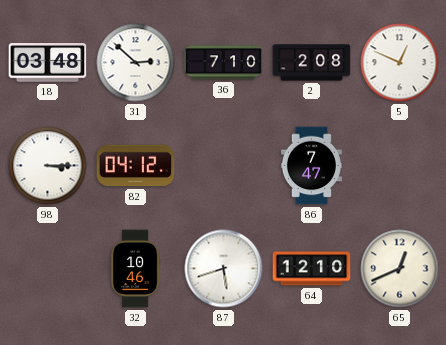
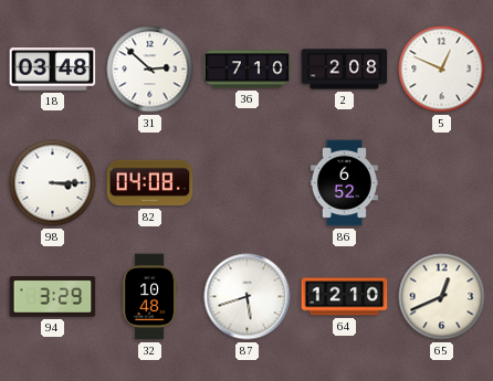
82: 04:12 -> 04:08 (150, 183)
86: 7:47 -> 6:52 (344, 183)
94: none -> 3:29 (53, 297)
32: 10:46 -> 10:48 (150, 297)
